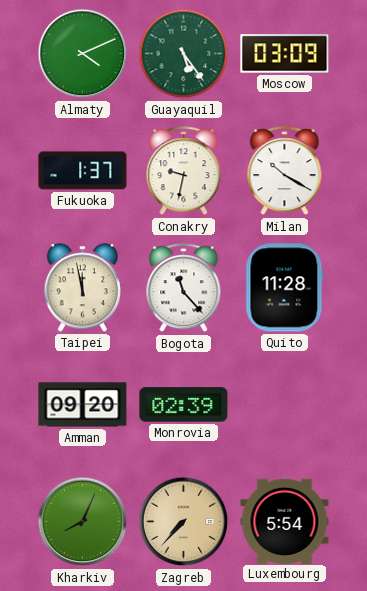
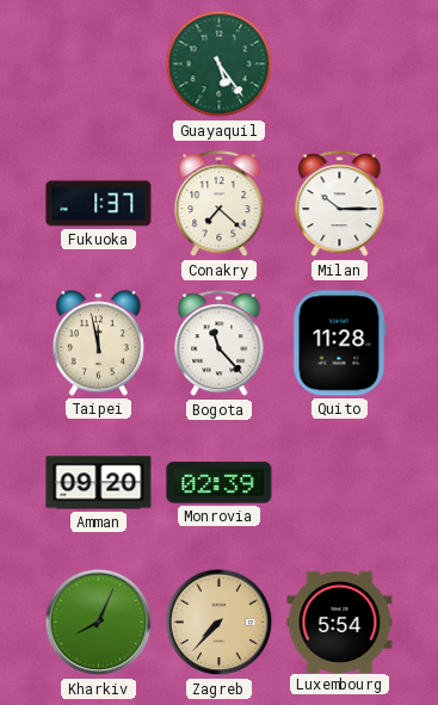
Almaty: 4:11 -> none (83, 54)
Moscow: 03:09 -> none (285, 54)
Conakry: 9:32 -> 7:22 (220, 204)
Milan: 10:20 -> 10:15 (340, 204)
